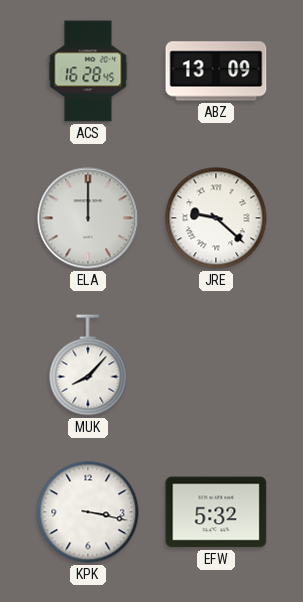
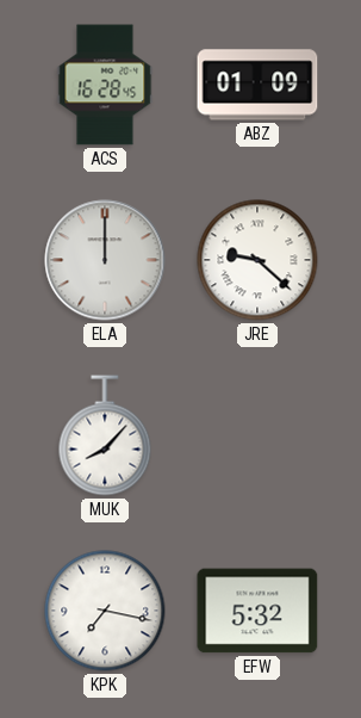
ABZ: 13:09 -> 01:09 (257, 85)
KPK: 3:17 -> 7:17 (105, 611)
